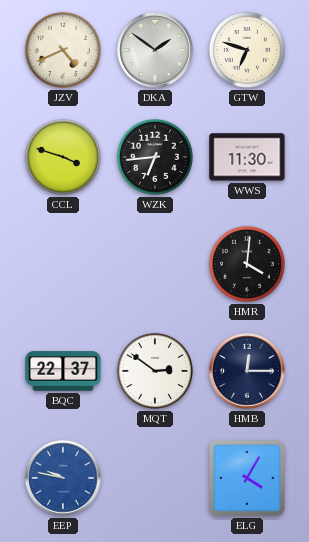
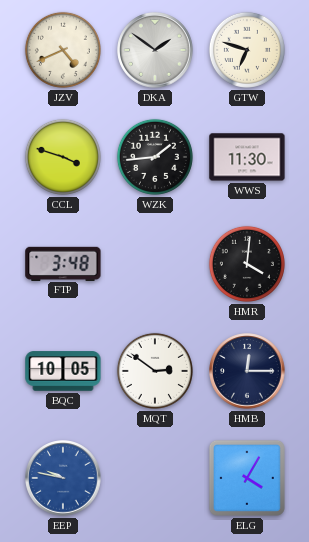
WZK: 6:44 -> 1:44 (155, 157)
FTP: none -> 3:48 (63, 263)
BQC: 22:37 -> 10:05 (63, 371)
